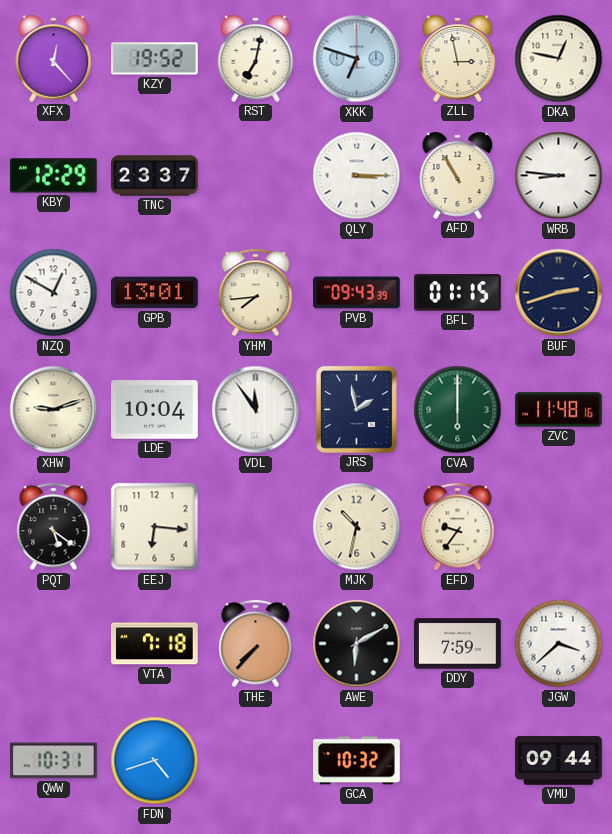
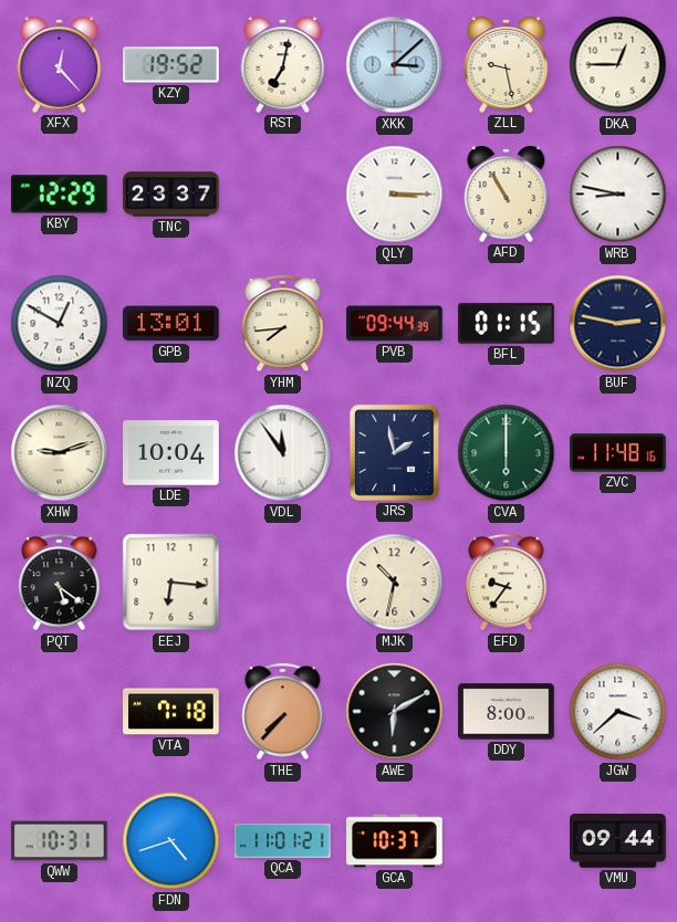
XKK: 6:48 -> 3:08 (395, 65)
ZLL: 2:58 -> 9:28 (507, 64)
DKA: 12:47 -> 12:45 (618, 65)
WRB: 8:46 -> 8:47 (618, 195)
PVB: 09:43 -> 09:44 (395, 324)
BUF: 2:42 -> 2:47 (618, 324)
DDY: 7:59 -> 8:00 (507, 712)
QCA: none -> 11:01 (283, 840)
GCA: 10:32 -> 10:37 (395, 841)
